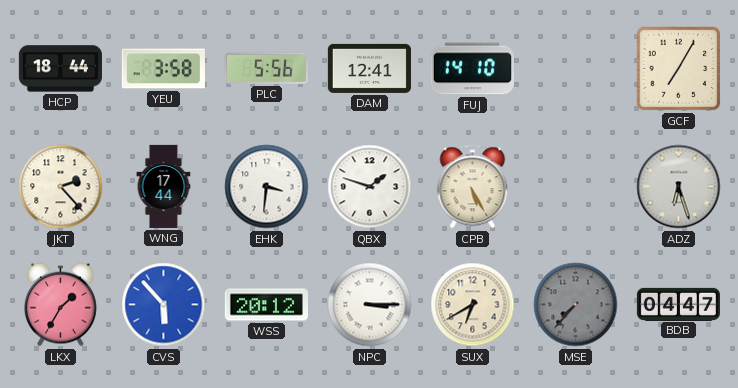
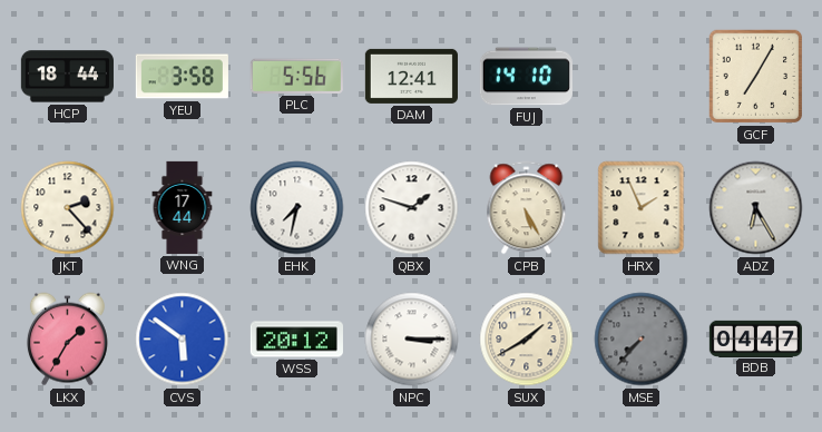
EHK: 3:31 -> 7:32 (297, 208)
HRX: none -> 1:56 (642, 208)
ADZ: 6:27 -> 6:25 (756, 208)
CVS: 5:53 -> 5:51 (183, 340)
SUX: 6:40 -> 1:40 (527, 340)
